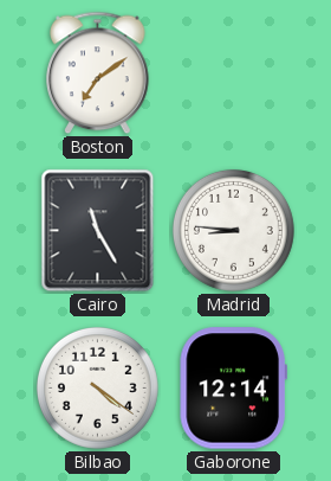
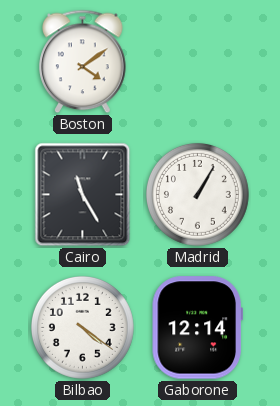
Boston: 7:09 -> 4:09 (83, 62)
Madrid: 8:46 -> 1:05 (197, 194)
